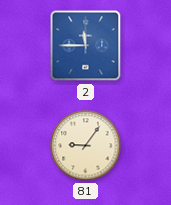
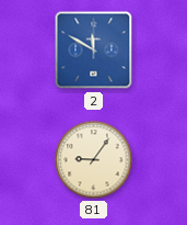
2: 11:45 -> 11:50 (94, 50)
